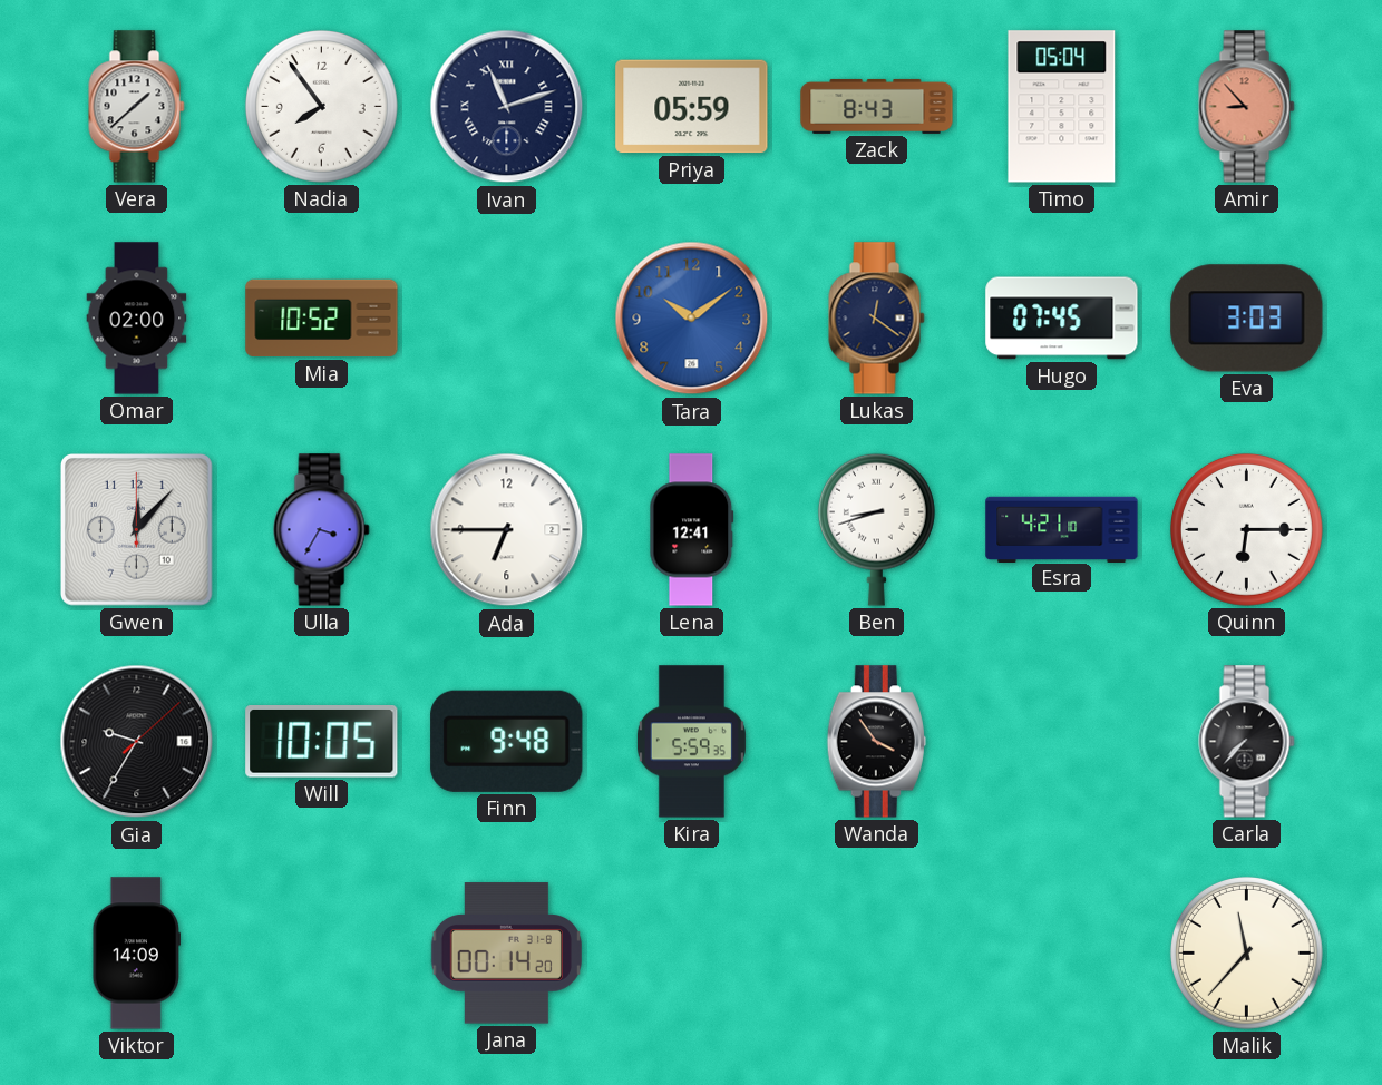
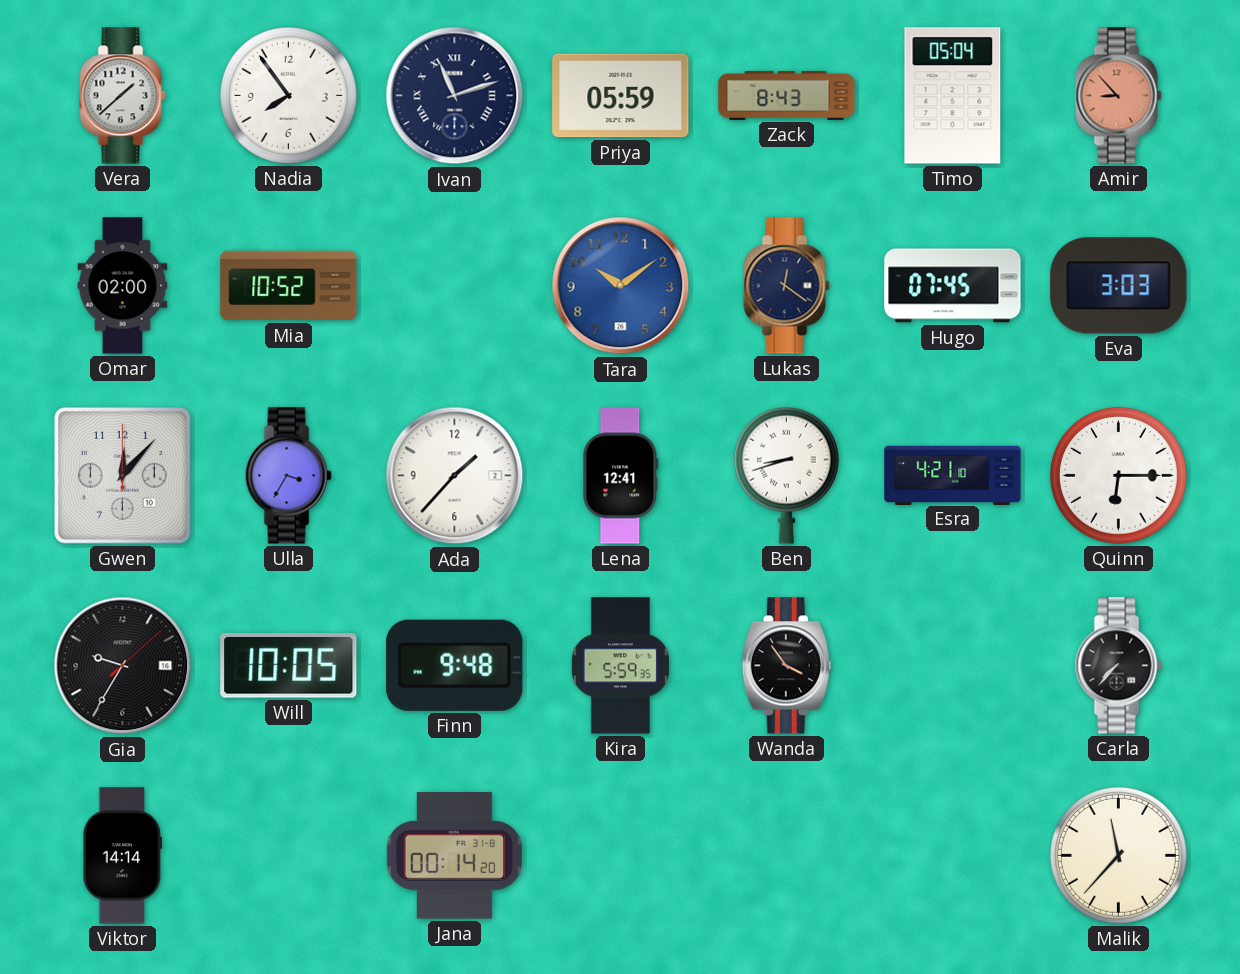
Ada: 6:45 -> 1:37 (455, 476)
Viktor: 14:09 -> 14:14 (123, 856)
